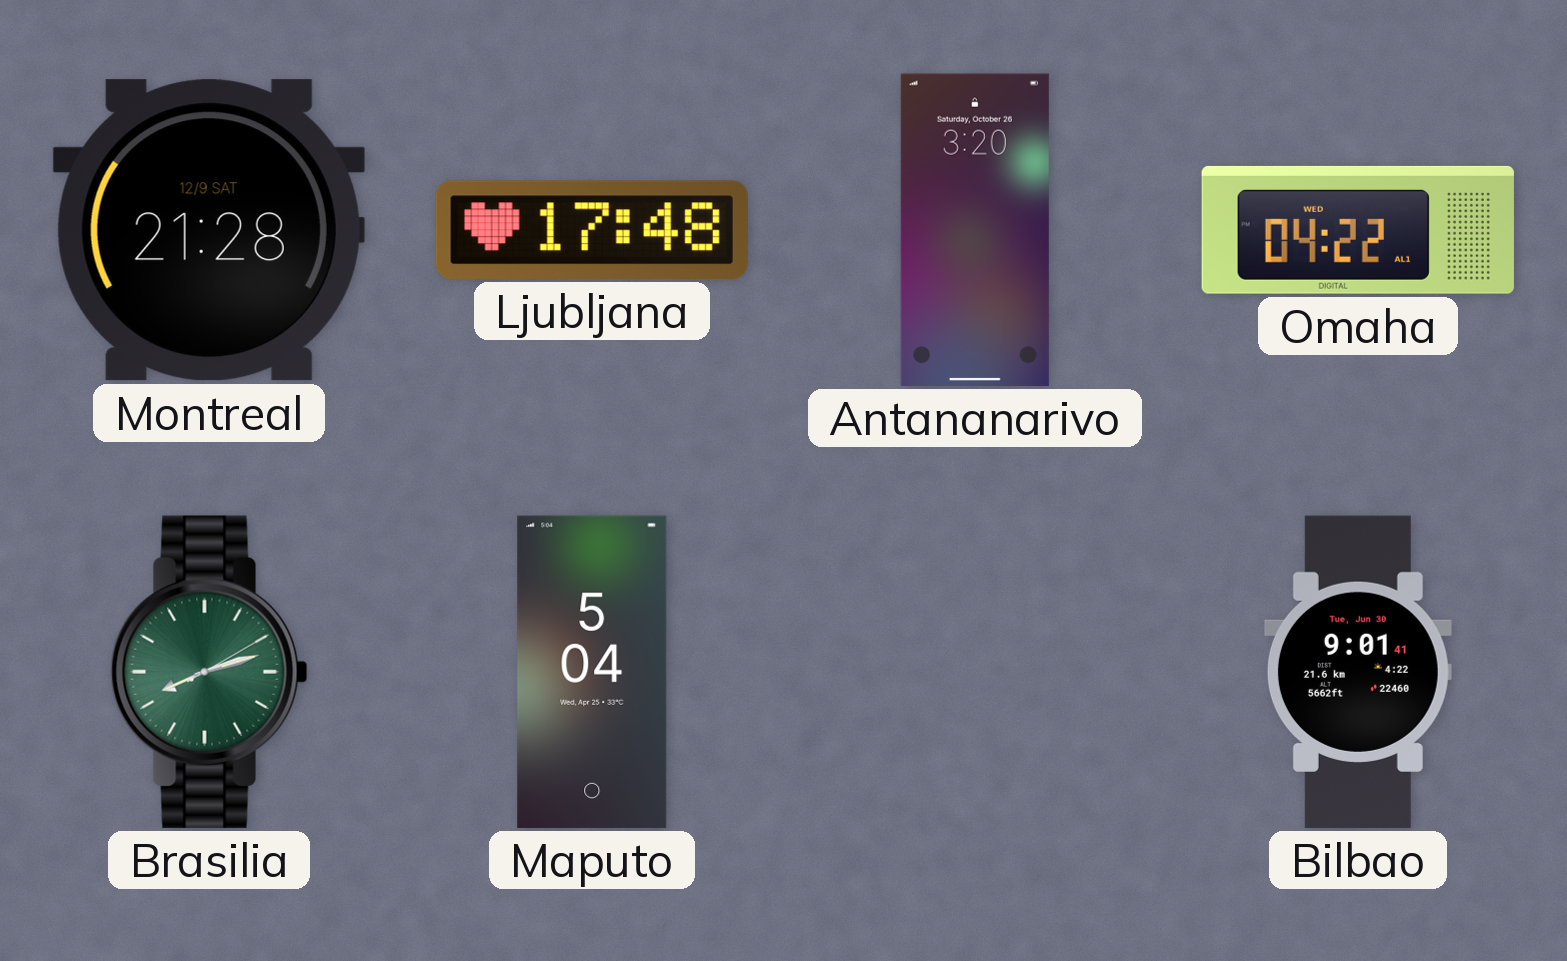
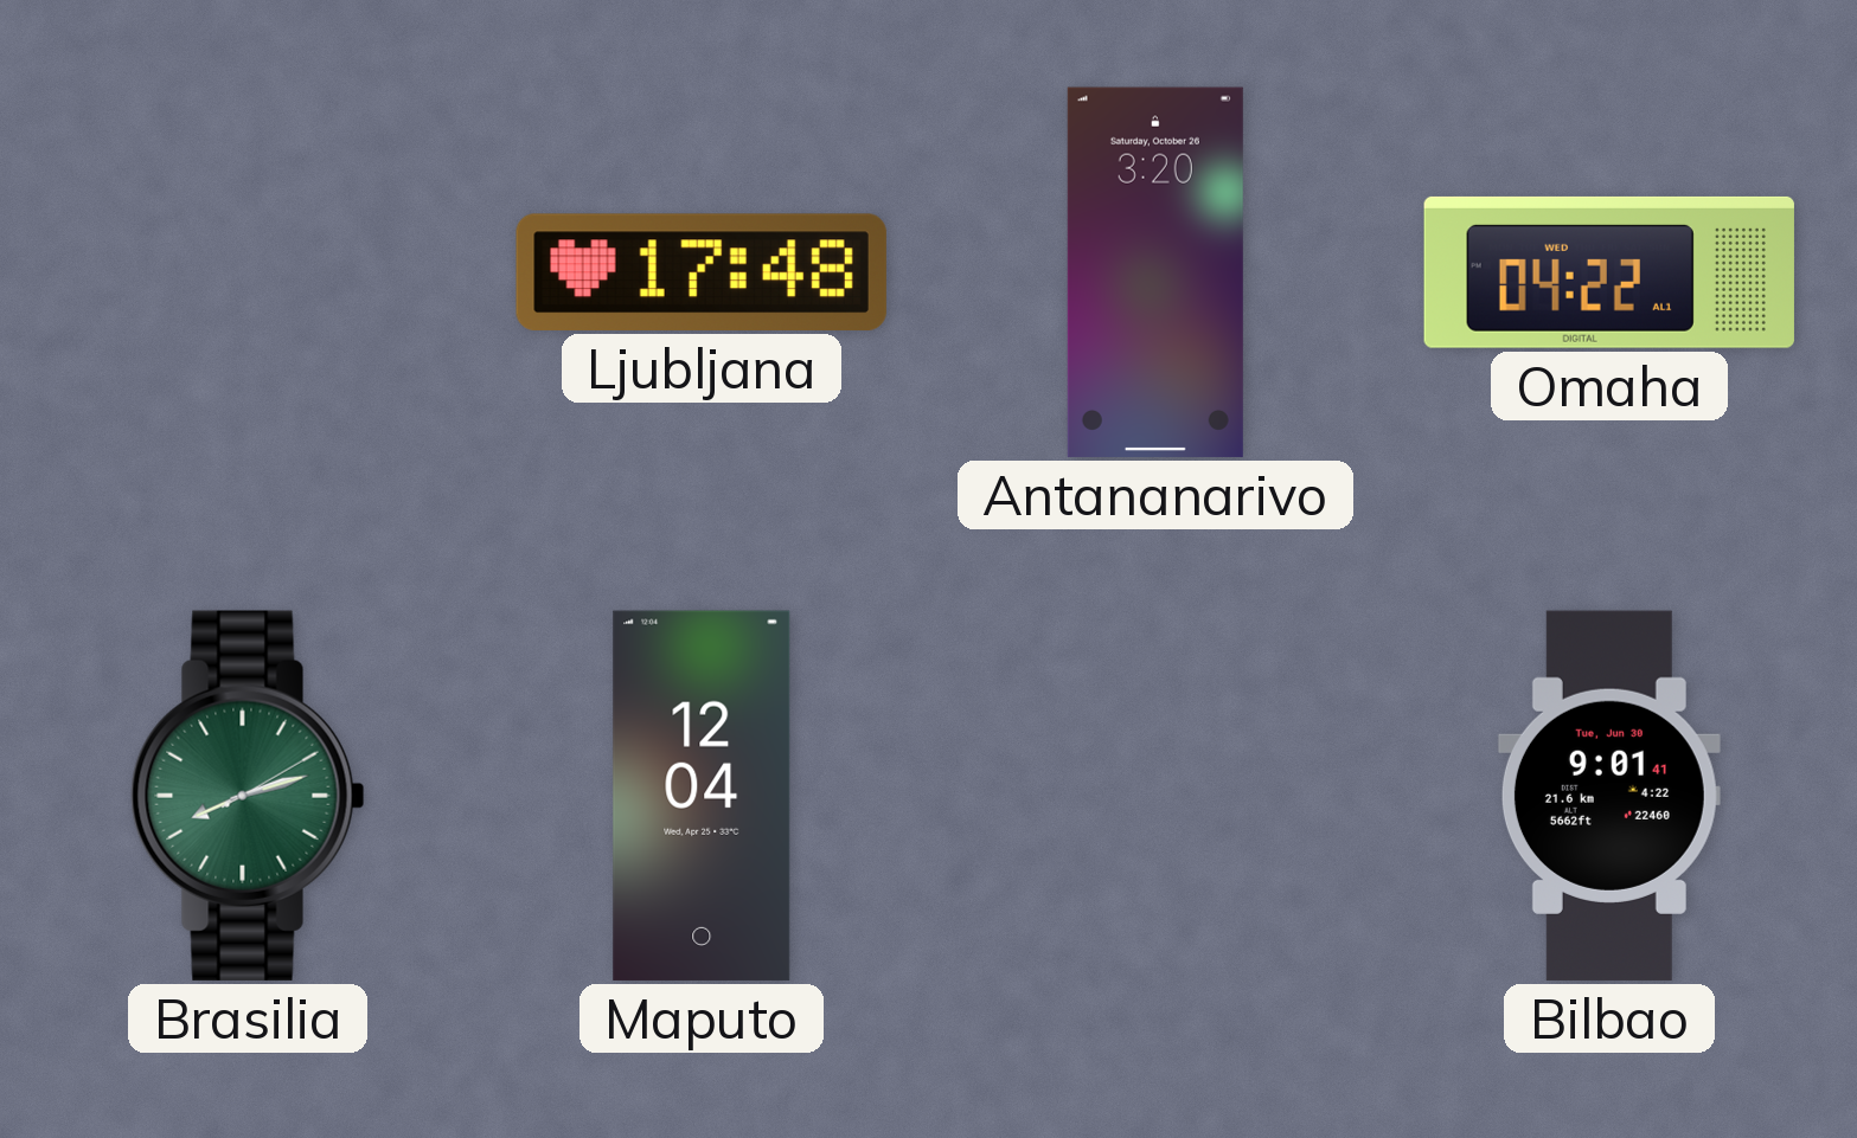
Montreal: 21:28 -> none (209, 230)
Maputo: 5:04 -> 12:04 (702, 796)
